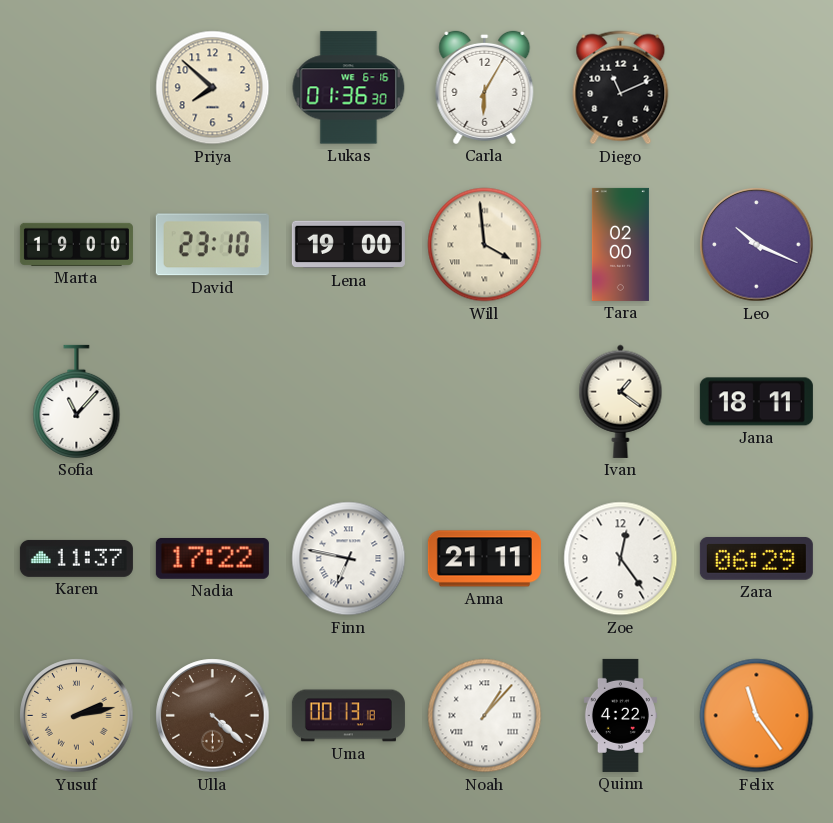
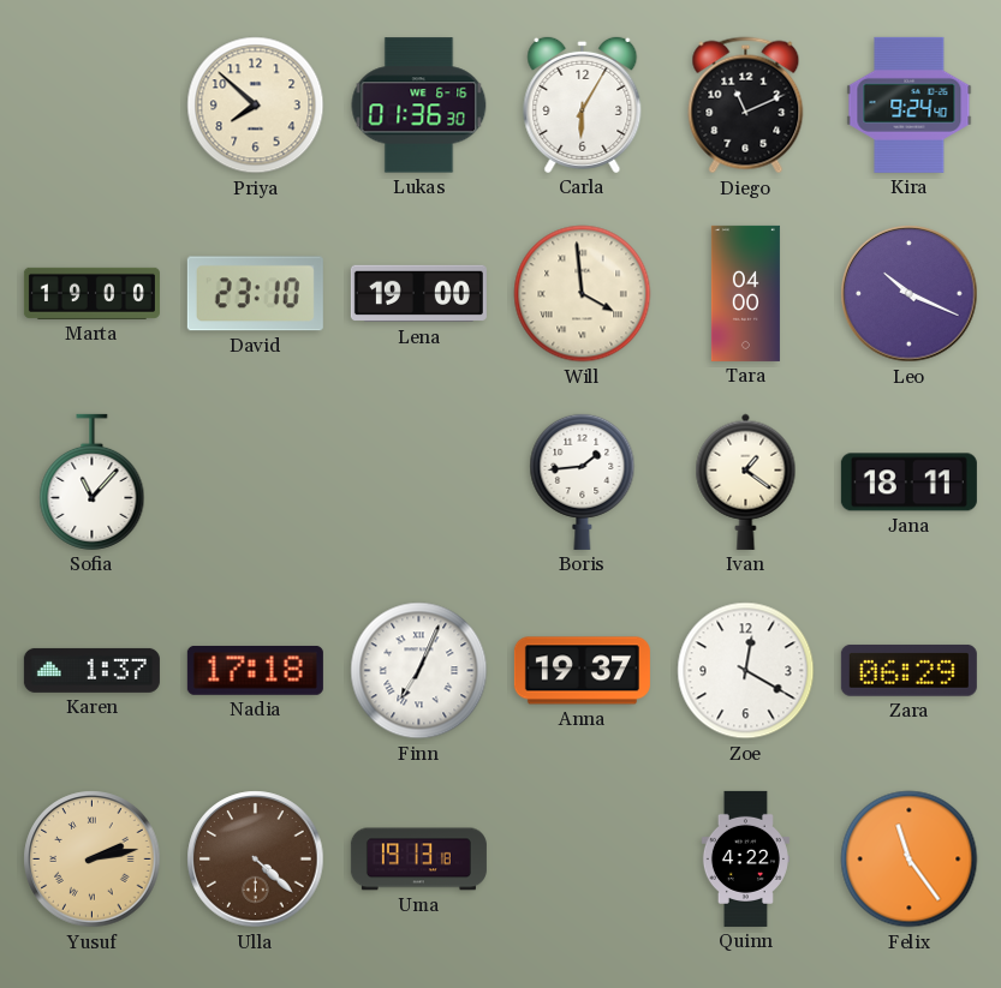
Kira: none -> 9:24 (910, 104)
Tara: 02:00 -> 04:00 (745, 293)
Boris: none -> 1:44 (583, 481)
Karen: 11:37 -> 1:37 (91, 670)
Nadia: 17:22 -> 17:18 (255, 670)
Finn: 6:47 -> 7:04 (419, 671)
Anna: 21:11 -> 19:37 (582, 671)
Zoe: 12:24 -> 12:20 (746, 671)
Uma: 00:13 -> 19:13 (418, 860)
Noah: 1:07 -> none (485, 716)
